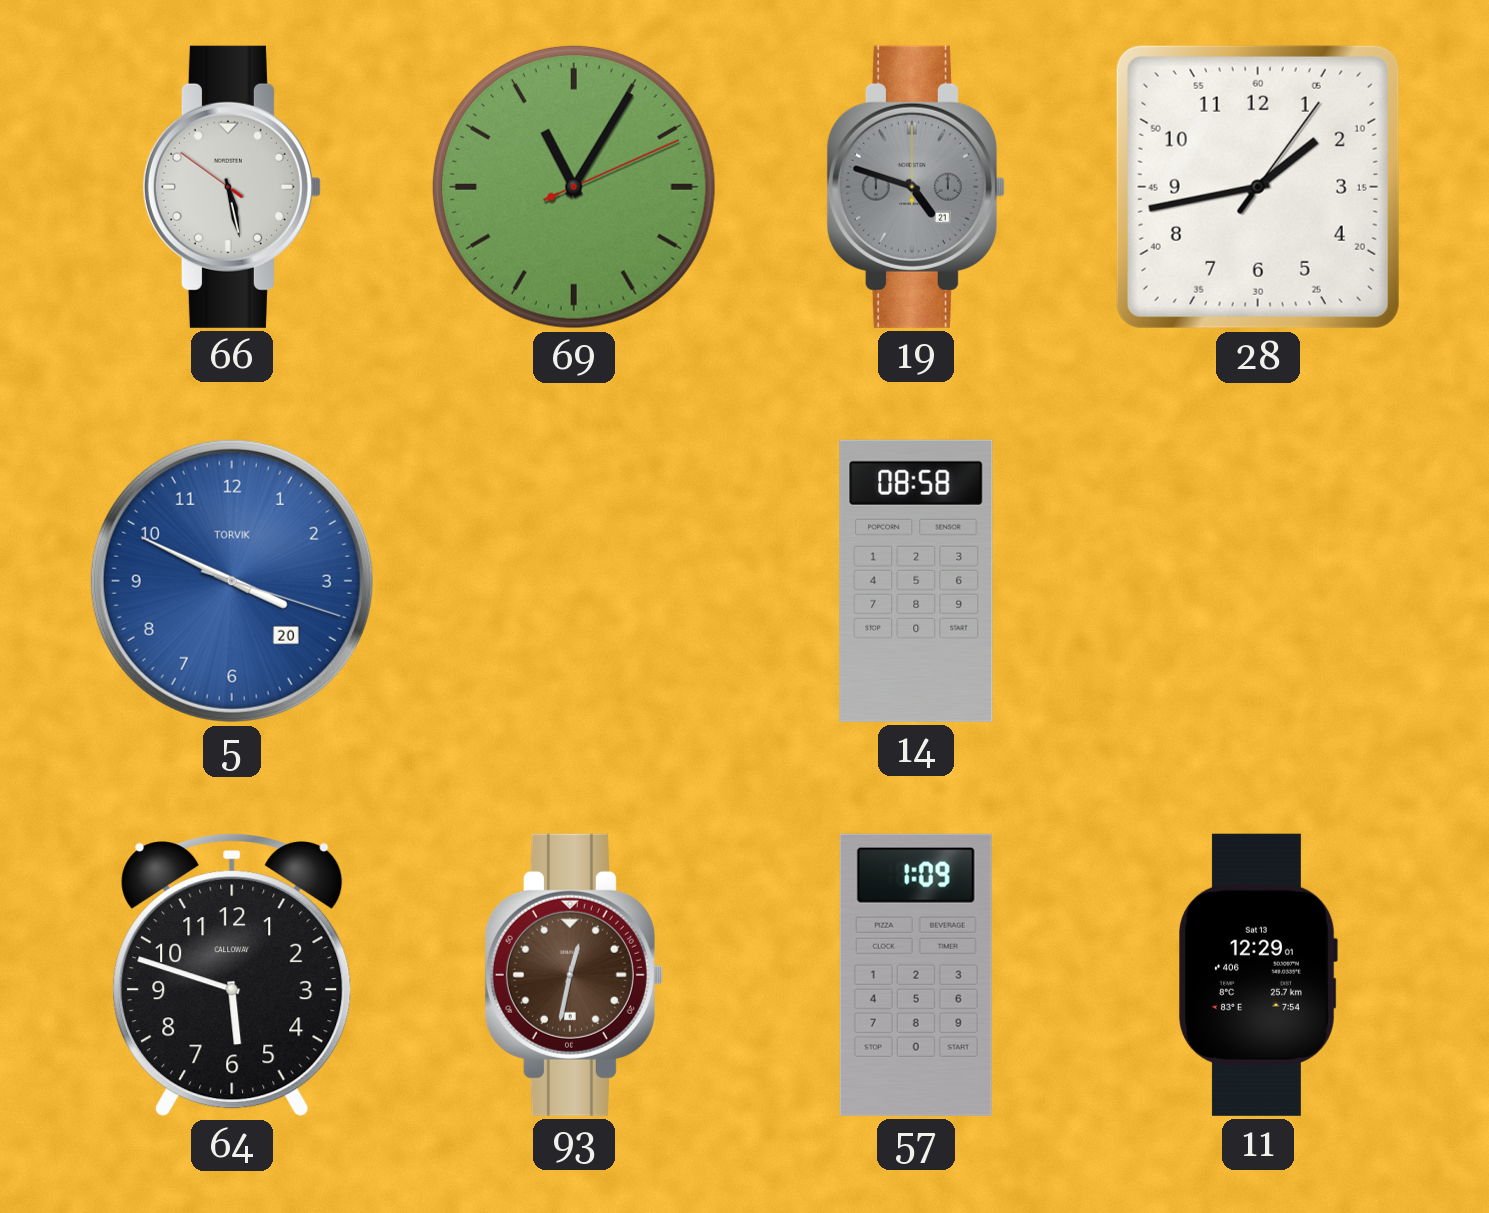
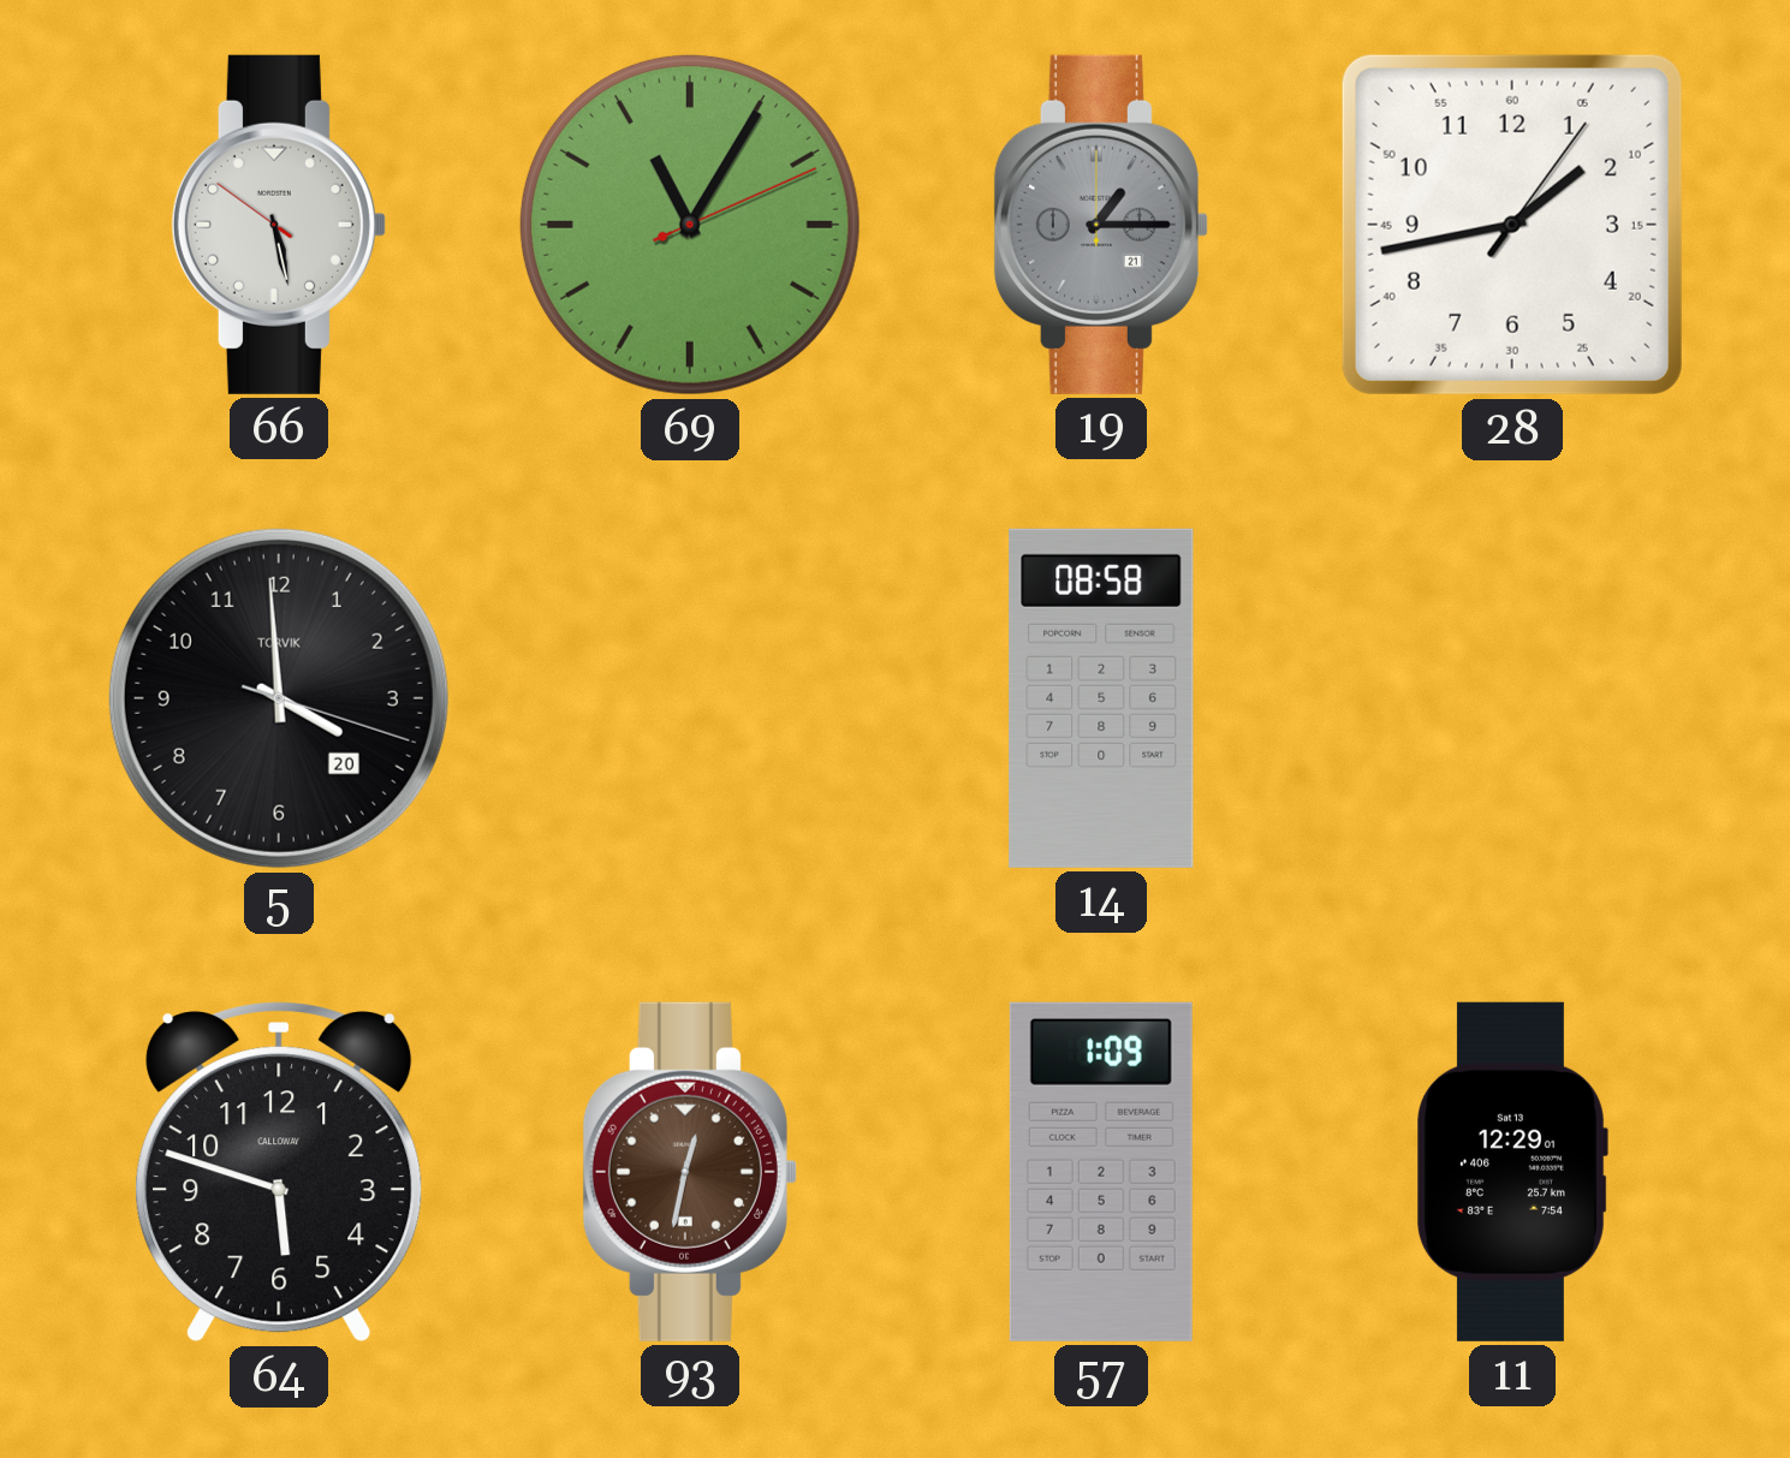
19: 4:48 -> 1:15 (1101, 225)
5: 3:49 -> 3:59 (279, 698)
5 dial: blue -> black (279, 698)
